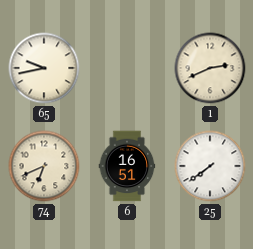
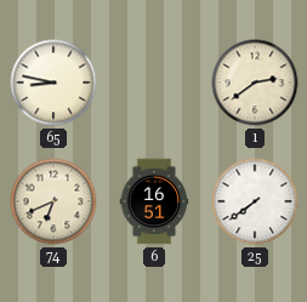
65: 9:43 -> 8:47 (53, 82)
1: 2:41 -> 2:39 (255, 82)
